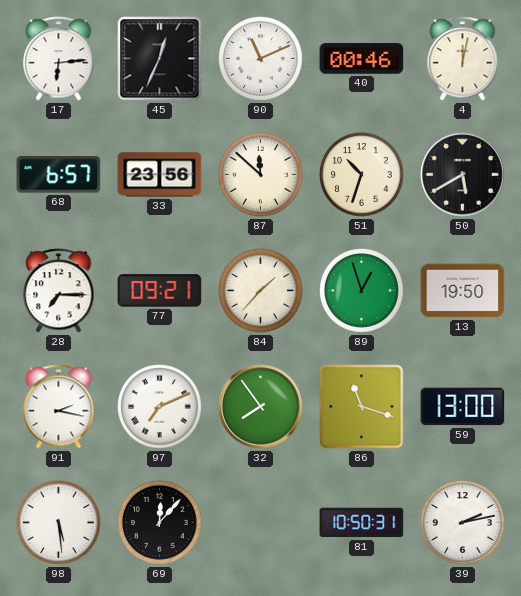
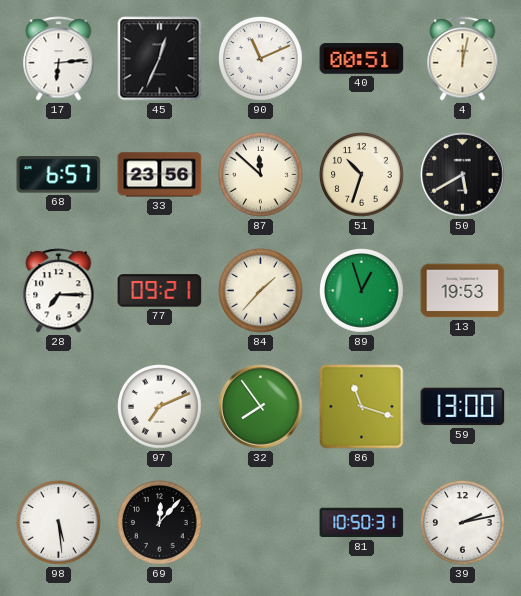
40: 00:46 -> 00:51 (362, 59)
13: 19:50 -> 19:53 (463, 291)
91: 2:17 -> none (59, 407)
